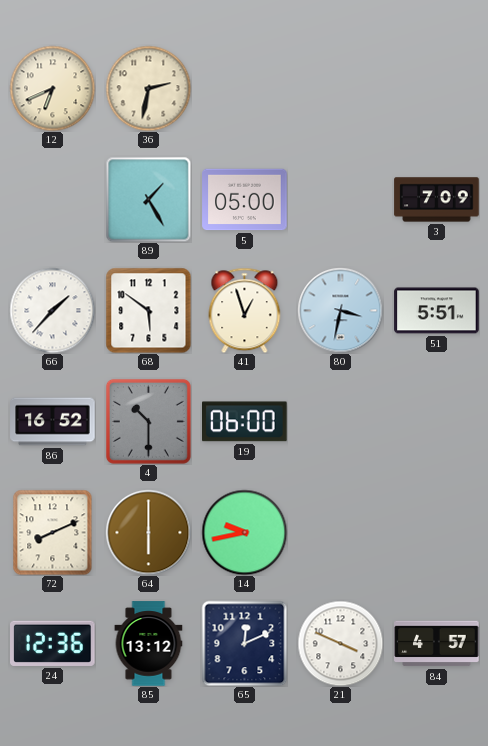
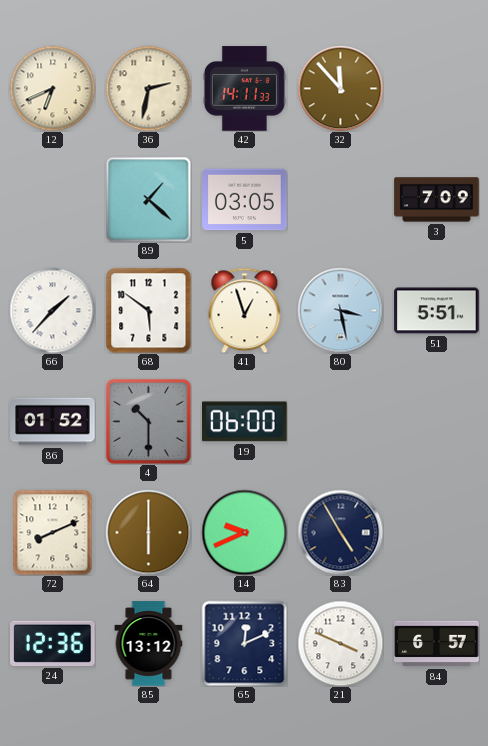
42: none -> 14:11 (244, 89)
32: none -> 11:53 (340, 88)
89: 1:25 -> 1:22 (148, 199)
5: 05:00 -> 03:05 (245, 200)
80: 3:32 -> 3:28 (340, 310)
86: 16:52 -> 01:52 (53, 422)
14: 9:43 -> 9:41 (244, 532)
83: none -> 4:55 (340, 532)
84: 4:57 -> 6:57 (437, 644)
